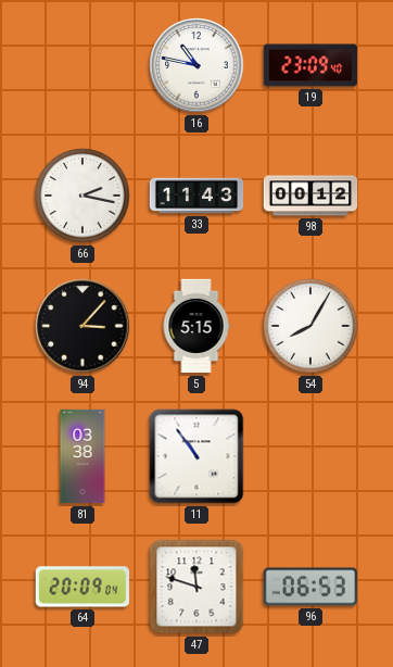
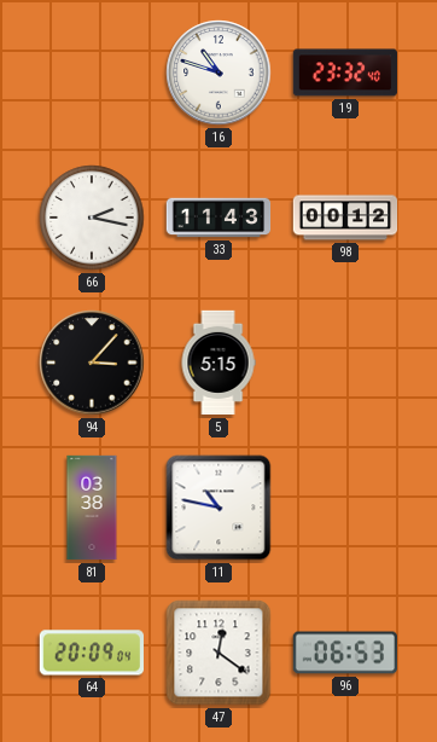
16: 10:47 -> 10:48 (218, 73)
19: 23:09 -> 23:32 (344, 73)
54: 8:05 -> none (310, 326)
11: 10:54 -> 10:47 (218, 508)
47: 11:48 -> 12:21 (218, 653)
